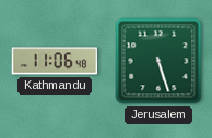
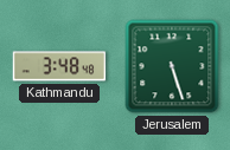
Kathmandu: 11:06 -> 3:48 (59, 66)
